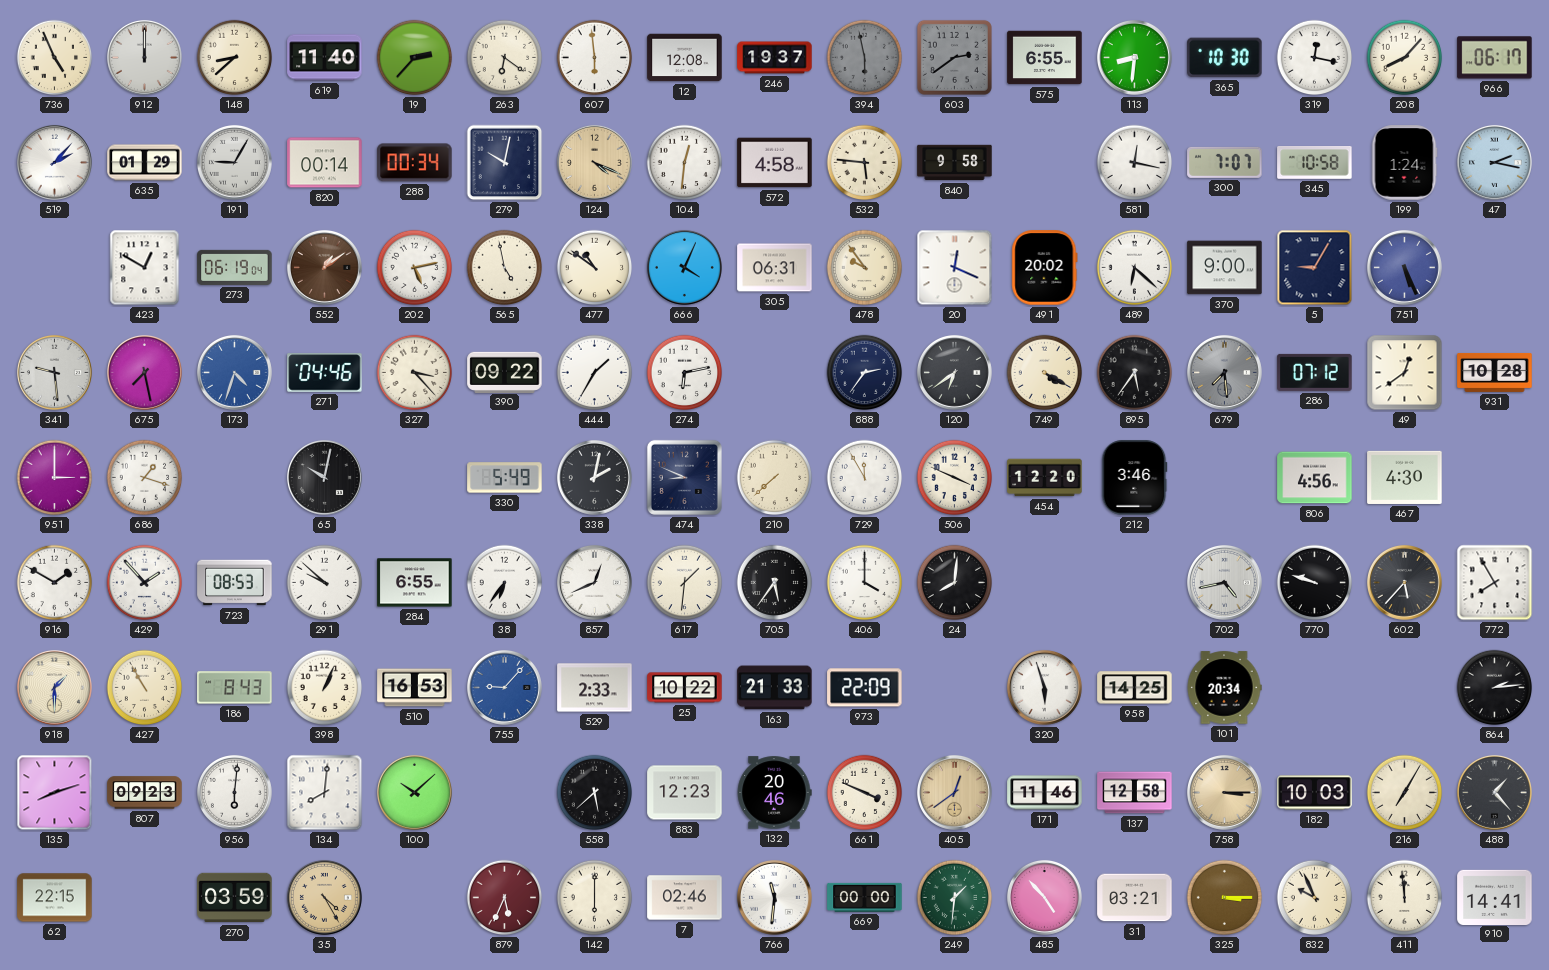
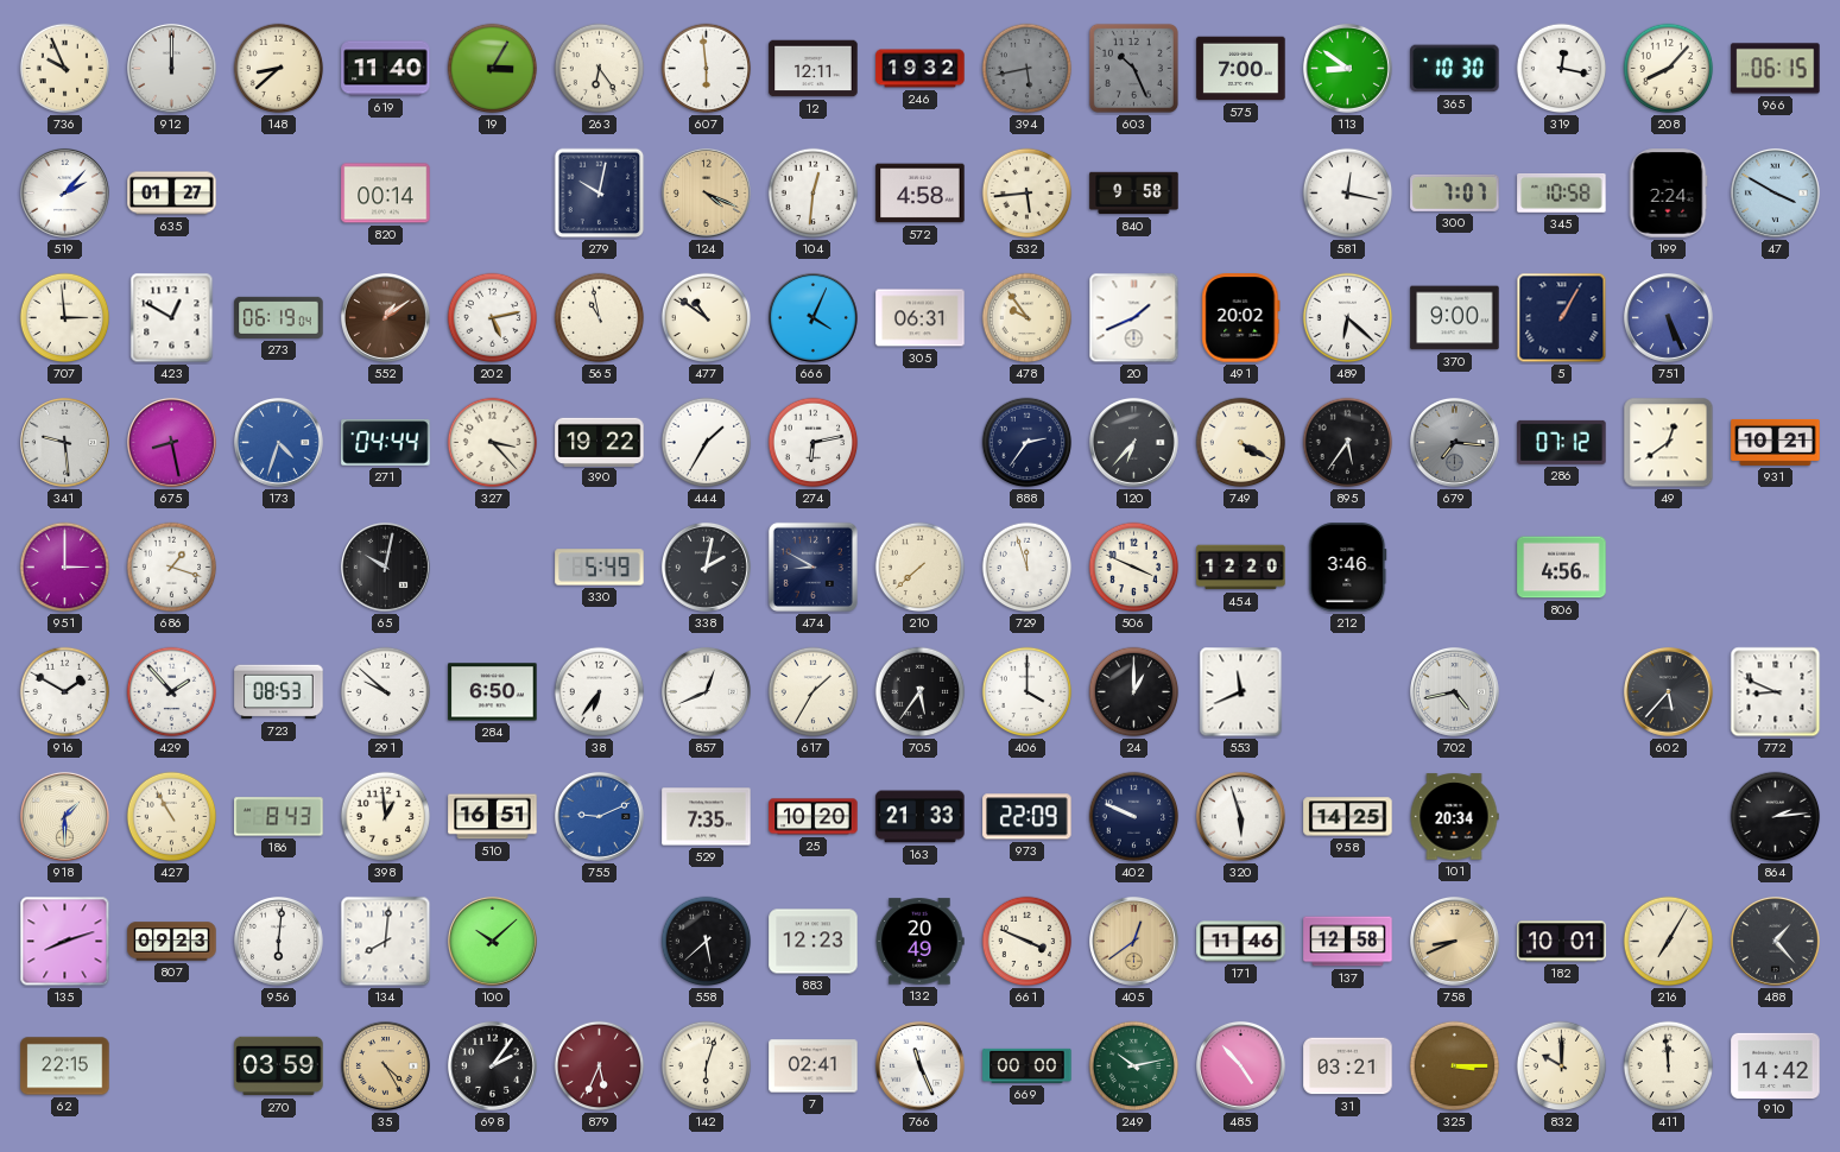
736: 4:56 -> 9:56 (65, 69)
19: 2:37 -> 3:05 (493, 69)
263: 6:21 -> 6:24 (600, 69)
12: 12:08 -> 12:11 (814, 69)
246: 19:37 -> 19:32 (921, 69)
394: 5:58 -> 5:43 (1028, 69)
603: 2:39 -> 10:26 (1133, 68)
575: 6:55 -> 7:00 (1241, 69)
113: 8:31 -> 8:51 (1347, 68)
966: 06:17 -> 06:15 (1776, 69)
635: 01:29 -> 01:27 (172, 194)
191: 9:05 -> none (234, 162)
288: 00:34 -> none (415, 163)
532: 5:46 -> 5:44 (1028, 194)
199: 1:24 -> 2:24 (1668, 194)
47: 2:17 -> 3:50 (1775, 192)
707: none -> 2:59 (65, 318)
565: 4:58 -> 10:58 (600, 318)
20: 12:19 -> 1:41 (1134, 318)
5: 9:05 -> 1:05 (1562, 318)
675: 7:28 -> 8:28 (171, 442)
271: 04:46 -> 04:44 (386, 443)
390: 09:22 -> 19:22 (600, 442)
120: 6:39 -> 6:37 (1133, 442)
679: 7:29 -> 7:16 (1454, 442)
931: 10:28 -> 10:21 (1776, 442)
474: 8:49 -> 8:50 (812, 566)
729: 11:55 -> 11:57 (1028, 568)
467: 4:30 -> none (1405, 477)
284: 6:55 -> 6:50 (493, 692)
617: 1:31 -> 1:35 (814, 692)
24: 8:01 -> 1:00 (1134, 692)
553: none -> 11:41 (1241, 692)
770: 9:48 -> none (1315, 583)
772: 7:55 -> 8:49 (1776, 692)
398: 1:04 -> 12:59 (386, 817)
510: 16:53 -> 16:51 (493, 817)
755: 9:07 -> 9:11 (599, 816)
529: 2:33 -> 7:35 (707, 817)
25: 10:22 -> 10:20 (814, 817)
402: none -> 9:49 (1134, 817)
132: 20:46 -> 20:49 (919, 942)
758: 3:15 -> 8:41 (1454, 941)
182: 10:03 -> 10:01 (1562, 942)
698: none -> 2:06 (492, 1065)
142: 6:00 -> 6:03 (707, 1066)
7: 02:46 -> 02:41 (814, 1066)
766: 11:31 -> 11:26 (919, 1065)
249: 1:31 -> 10:13 (1134, 1066)
832: 9:56 -> 10:00 (1562, 1066)
910: 14:41 -> 14:42 (1776, 1065)
